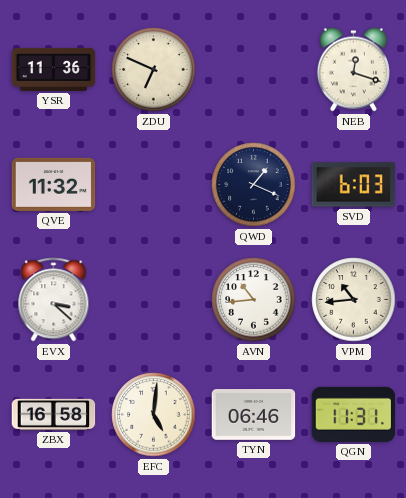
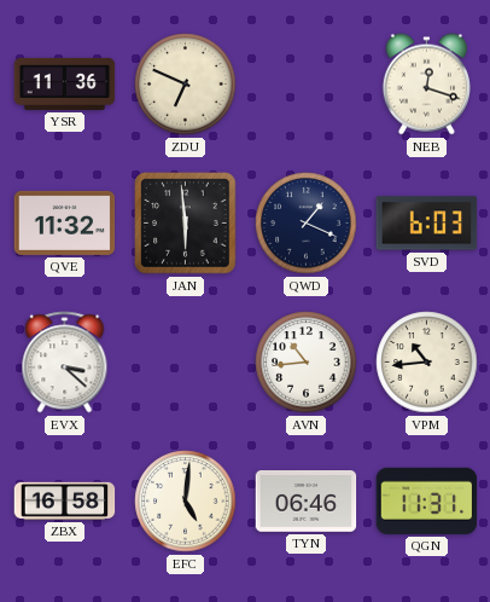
JAN: none -> 5:59 (186, 224)
